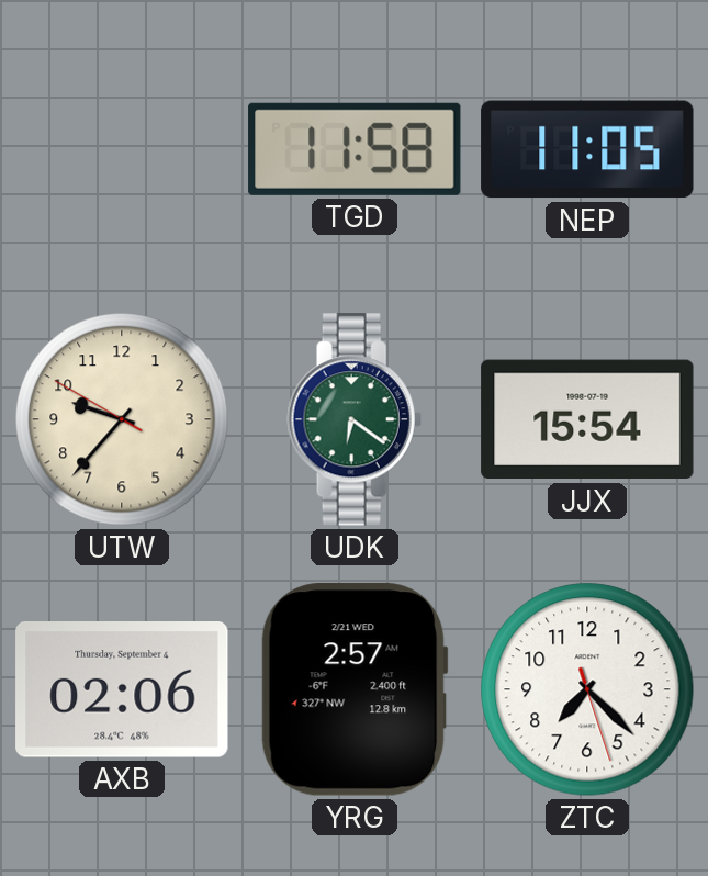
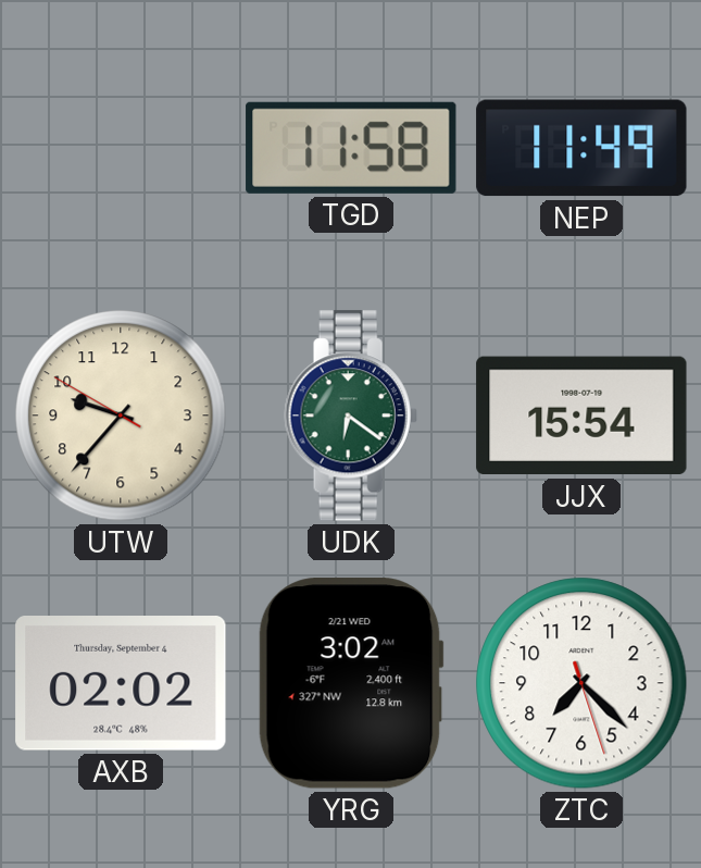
NEP: 11:05 -> 11:49 (581, 148)
AXB: 02:06 -> 02:02 (121, 684)
YRG: 2:57 -> 3:02 (351, 683)
